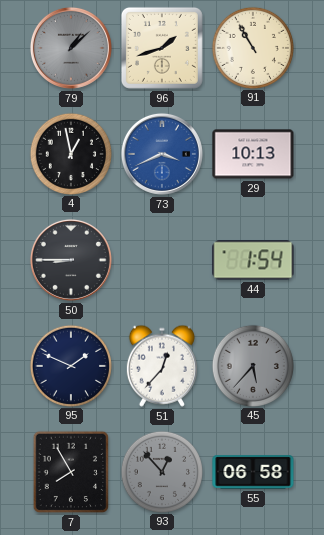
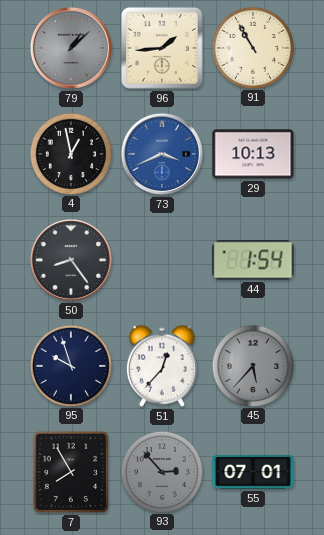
96: 1:42 -> 1:44 (162, 48)
50: 8:45 -> 8:24 (71, 260)
95: 1:49 -> 9:57 (70, 365)
93: 12:53 -> 2:53 (161, 471)
55: 06:58 -> 07:01 (253, 472)
